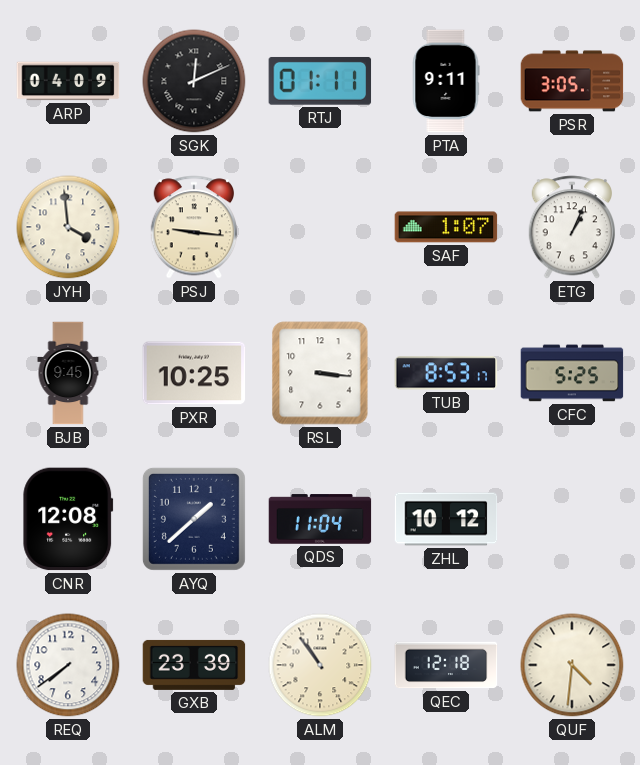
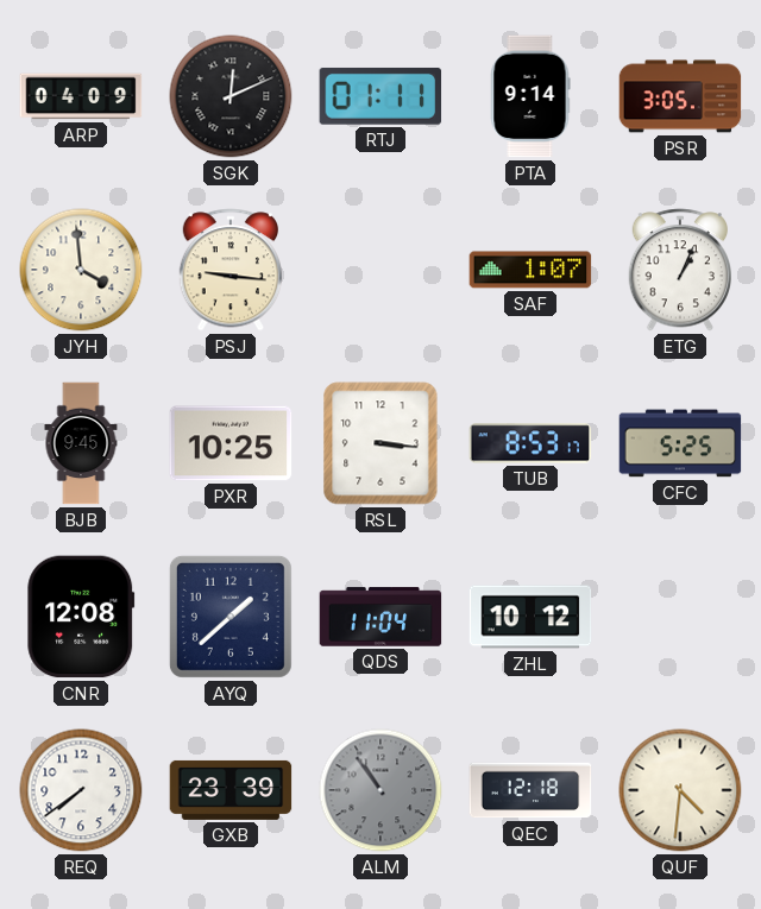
PTA: 9:11 -> 9:14 (530, 96)
ALM dial: cream -> grey (380, 790)
